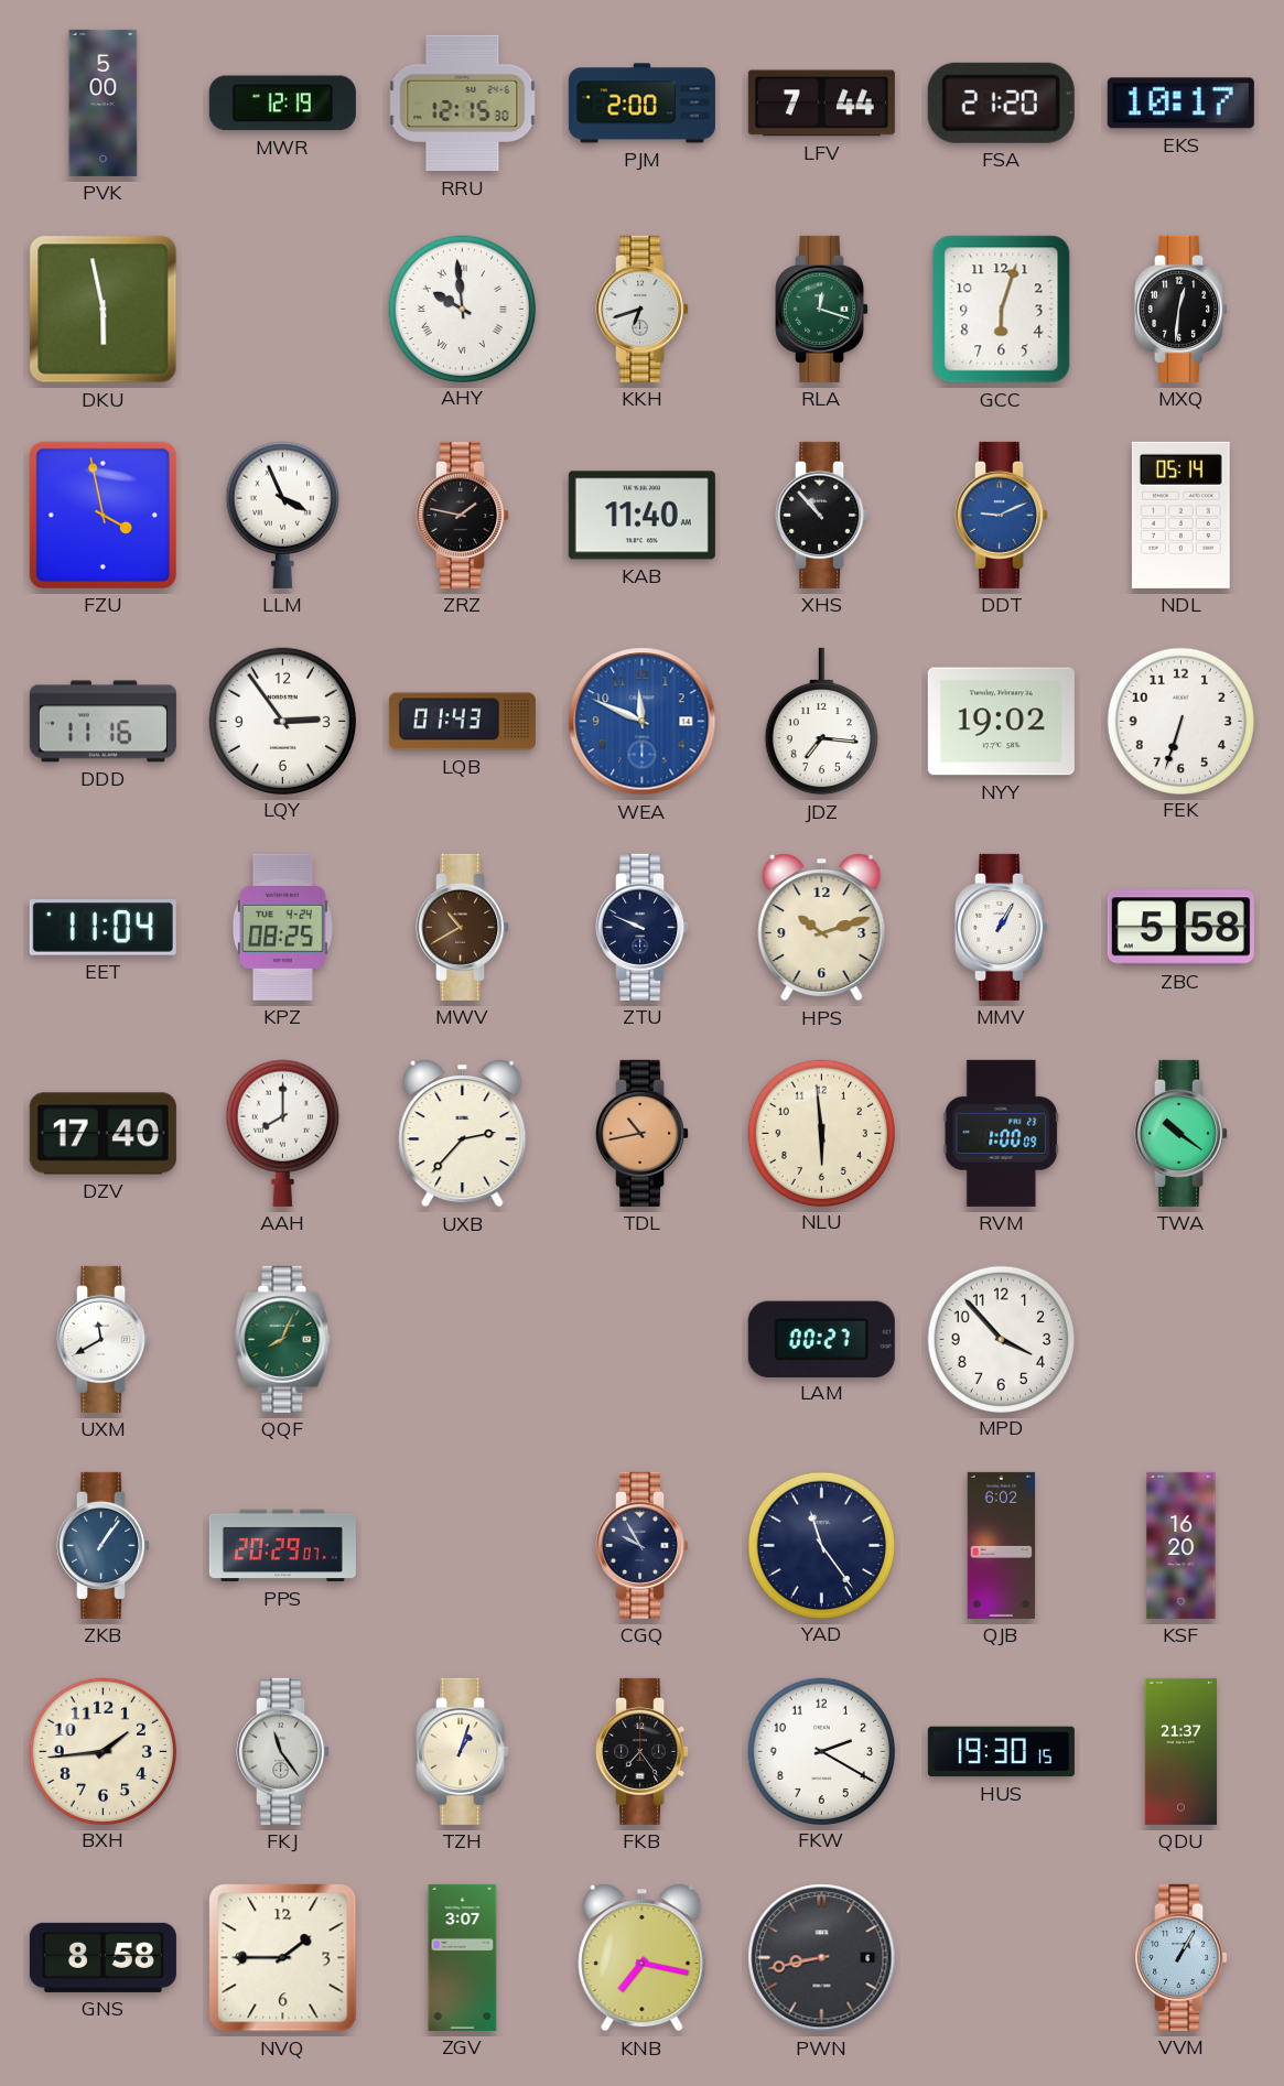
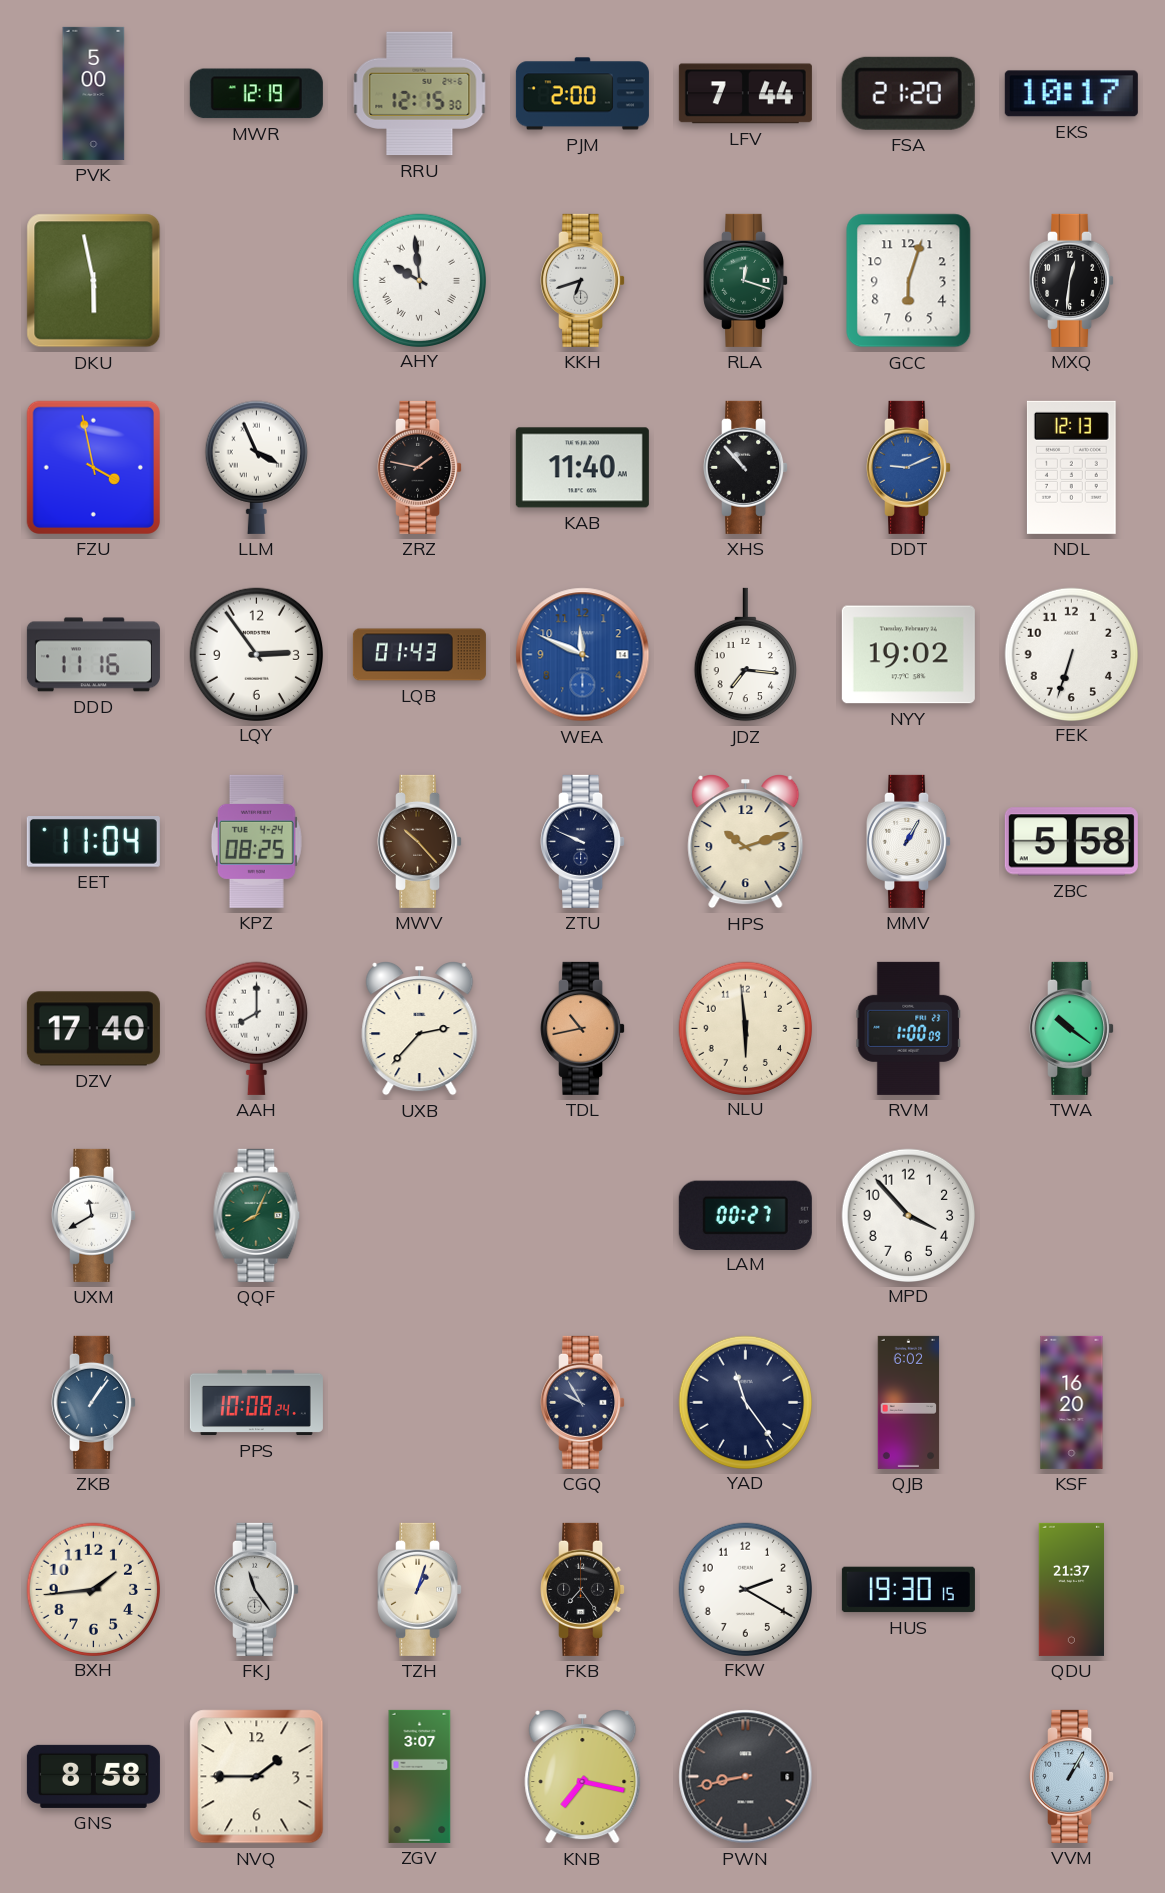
NDL: 05:14 -> 12:13 (1071, 467)
MWV: 10:40 -> 10:23 (420, 841)
PPS: 20:29 -> 10:08 (256, 1403)
